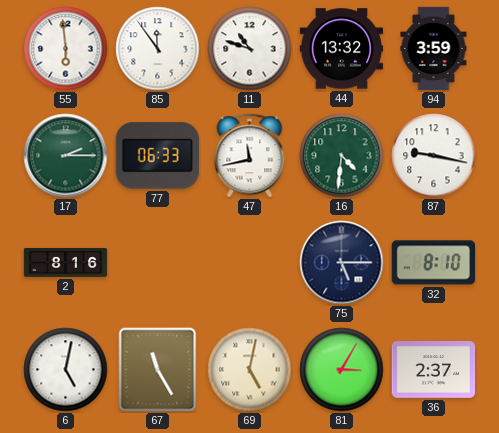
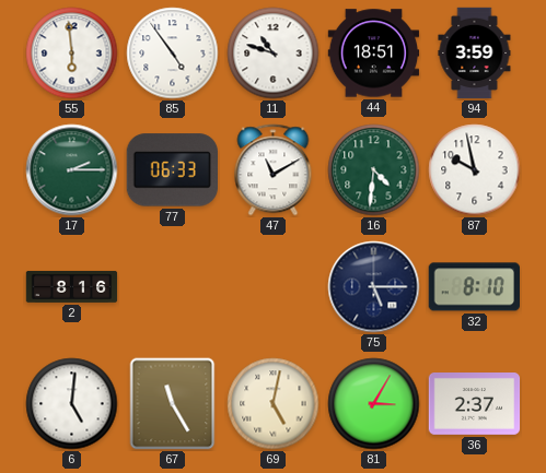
85: 11:54 -> 4:54 (173, 54)
44: 13:32 -> 18:51 (374, 54)
47: 11:43 -> 11:10 (274, 170)
87: 9:17 -> 9:58 (475, 170)
6: 5:02 -> 5:01 (72, 404)
